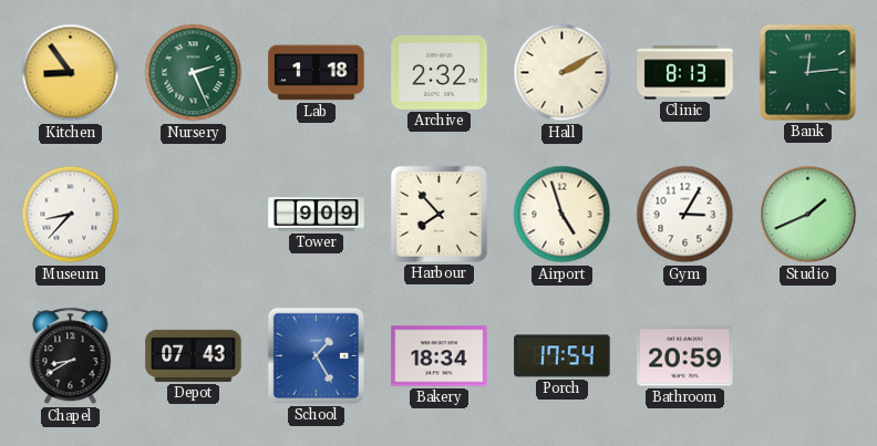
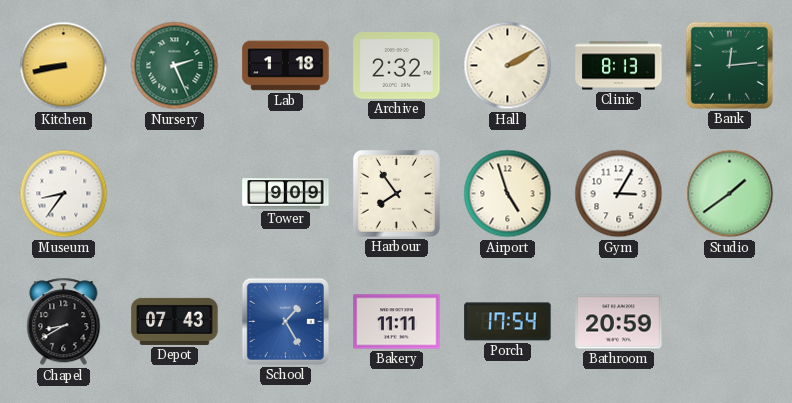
Kitchen: 8:54 -> 8:43 (64, 66)
Museum: 8:37 -> 8:36 (64, 194)
Harbour: 7:53 -> 7:54 (396, 193)
Studio: 1:41 -> 1:39 (730, 194)
Bakery: 18:34 -> 11:11 (397, 322)
